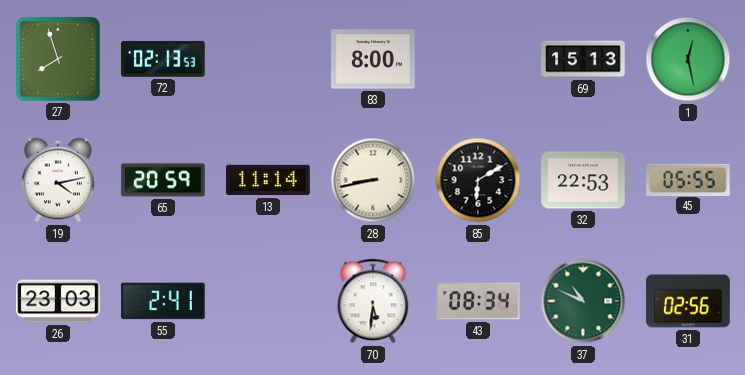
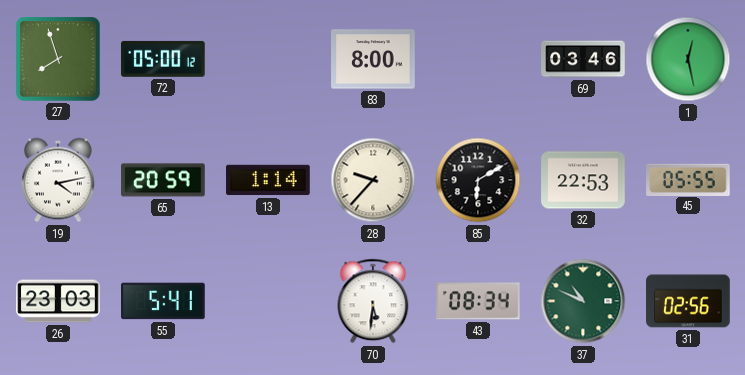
72: 02:13 -> 05:00 (164, 59)
69: 15:13 -> 03:46 (583, 59)
13: 11:14 -> 1:14 (268, 180)
28: 8:43 -> 9:37 (373, 180)
55: 2:41 -> 5:41 (163, 301)
